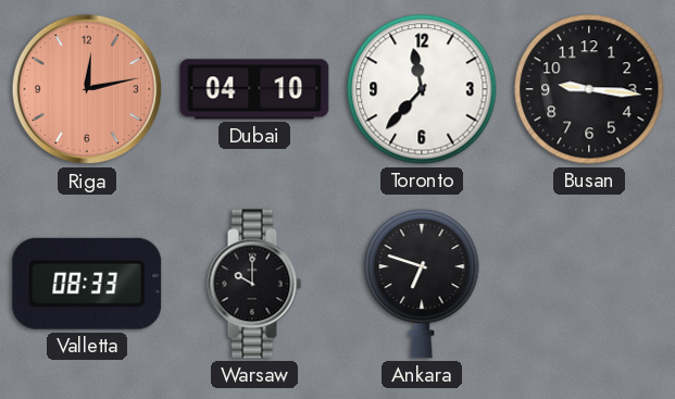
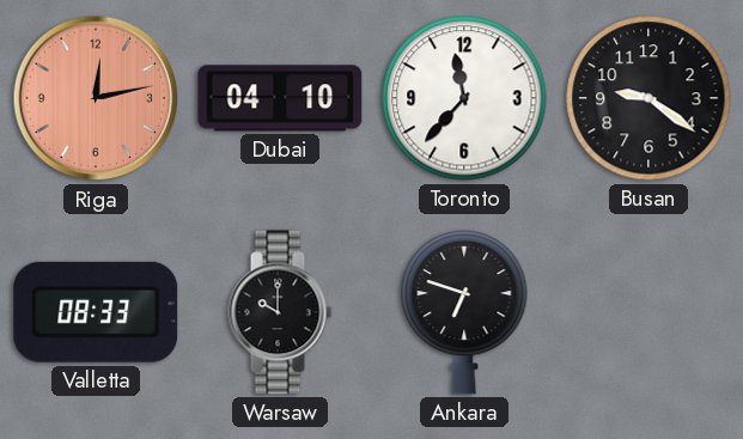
Busan: 9:16 -> 9:21 (648, 98)
